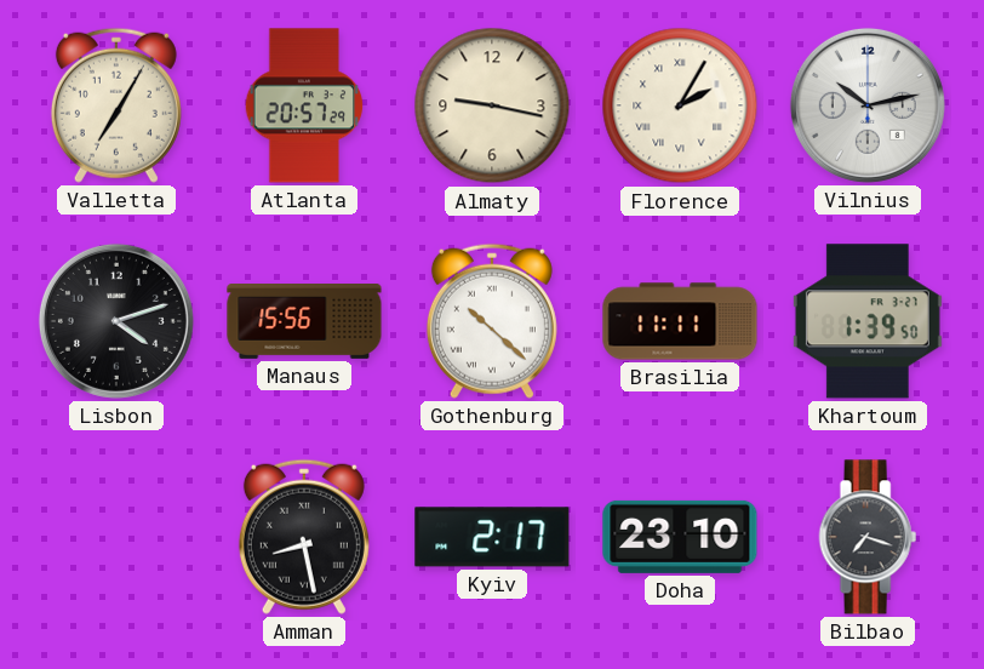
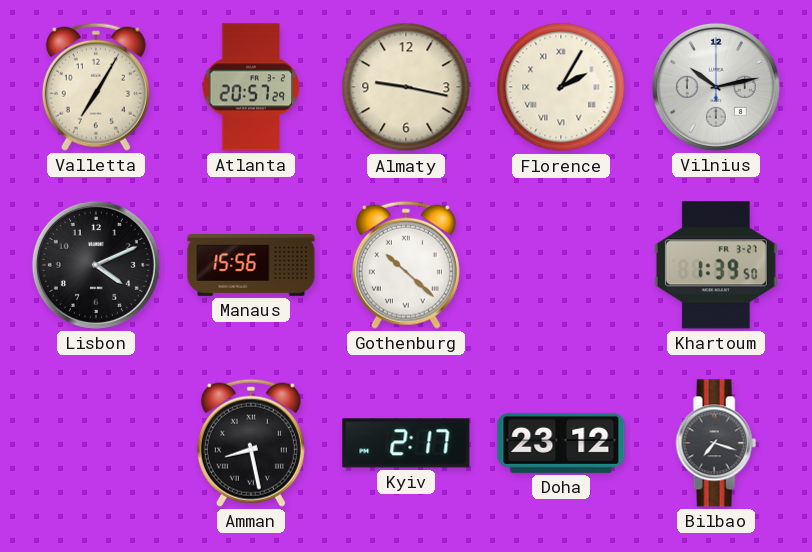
Lisbon: 4:12 -> 4:11 (96, 265)
Brasilia: 11:11 -> none (680, 321)
Doha: 23:10 -> 23:12 (561, 443)
